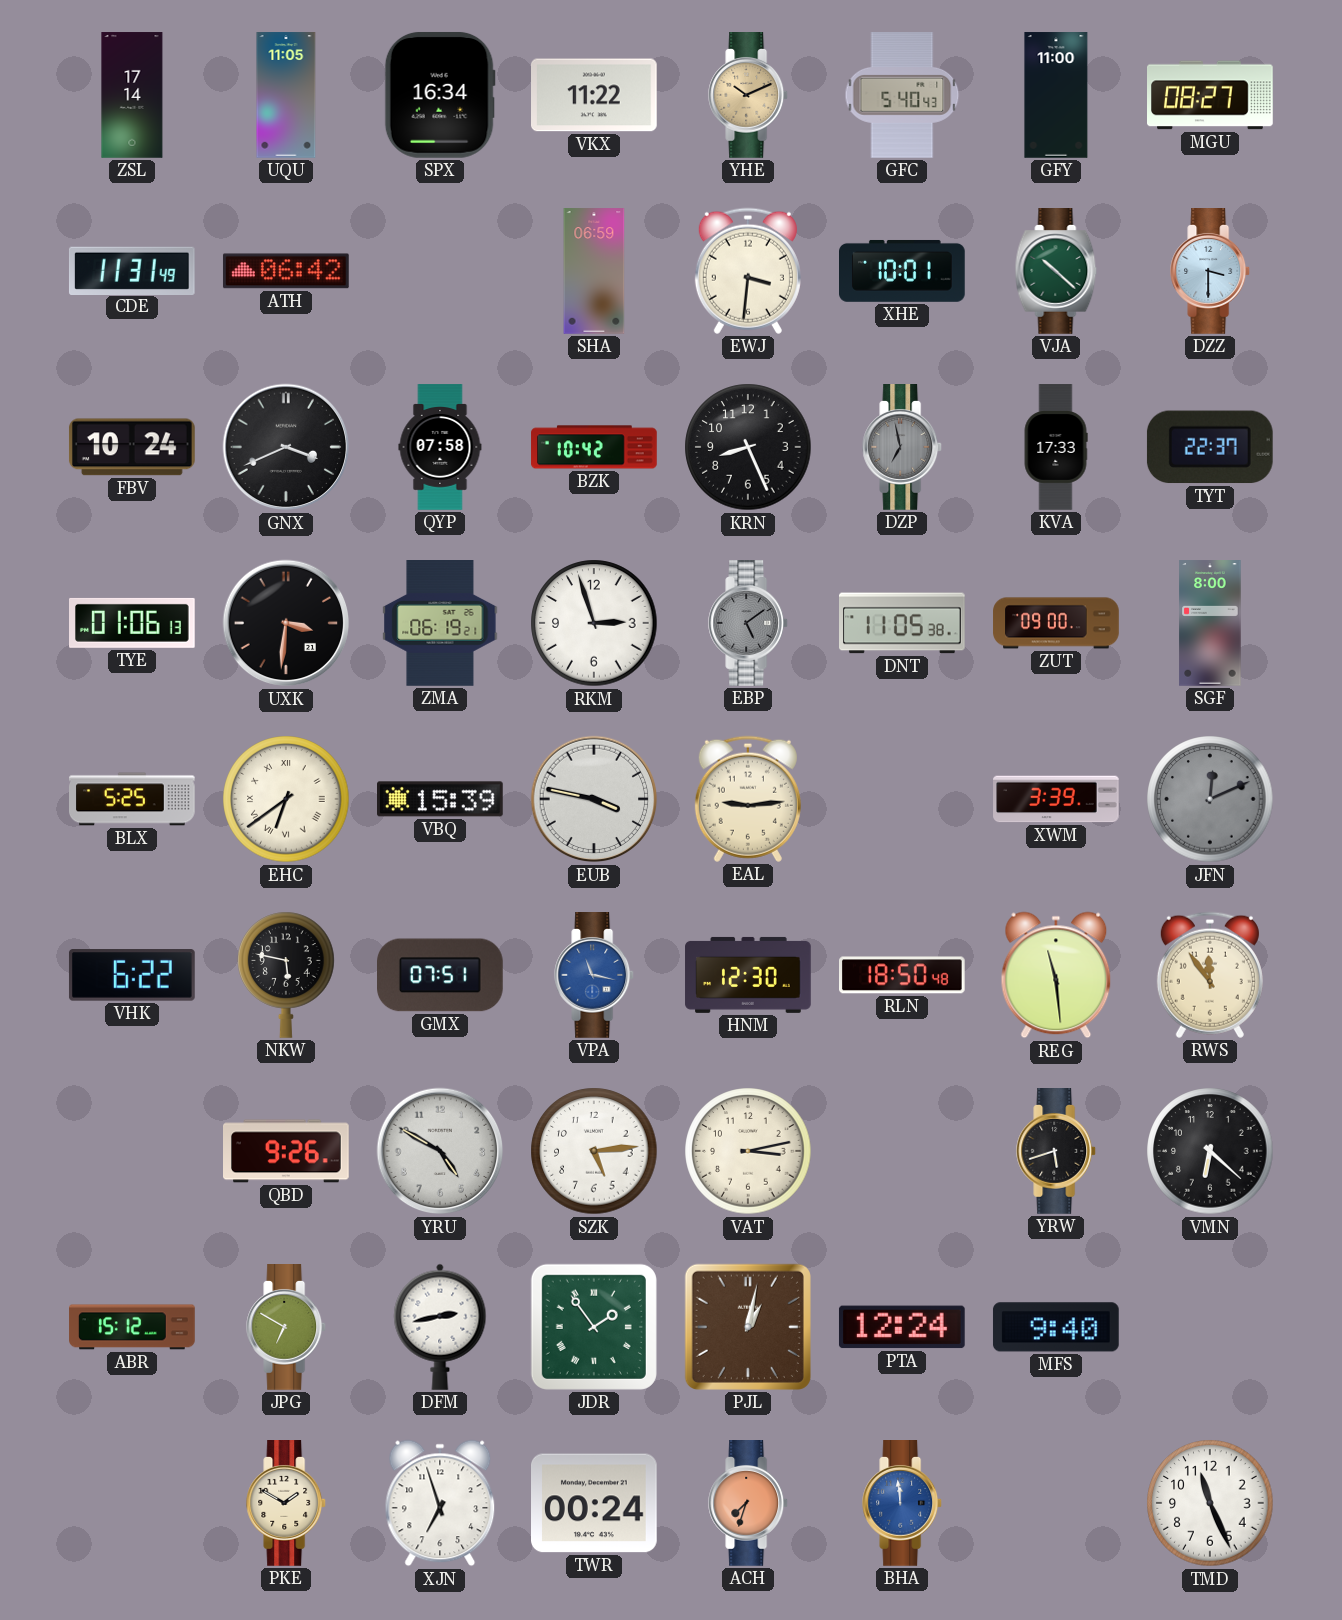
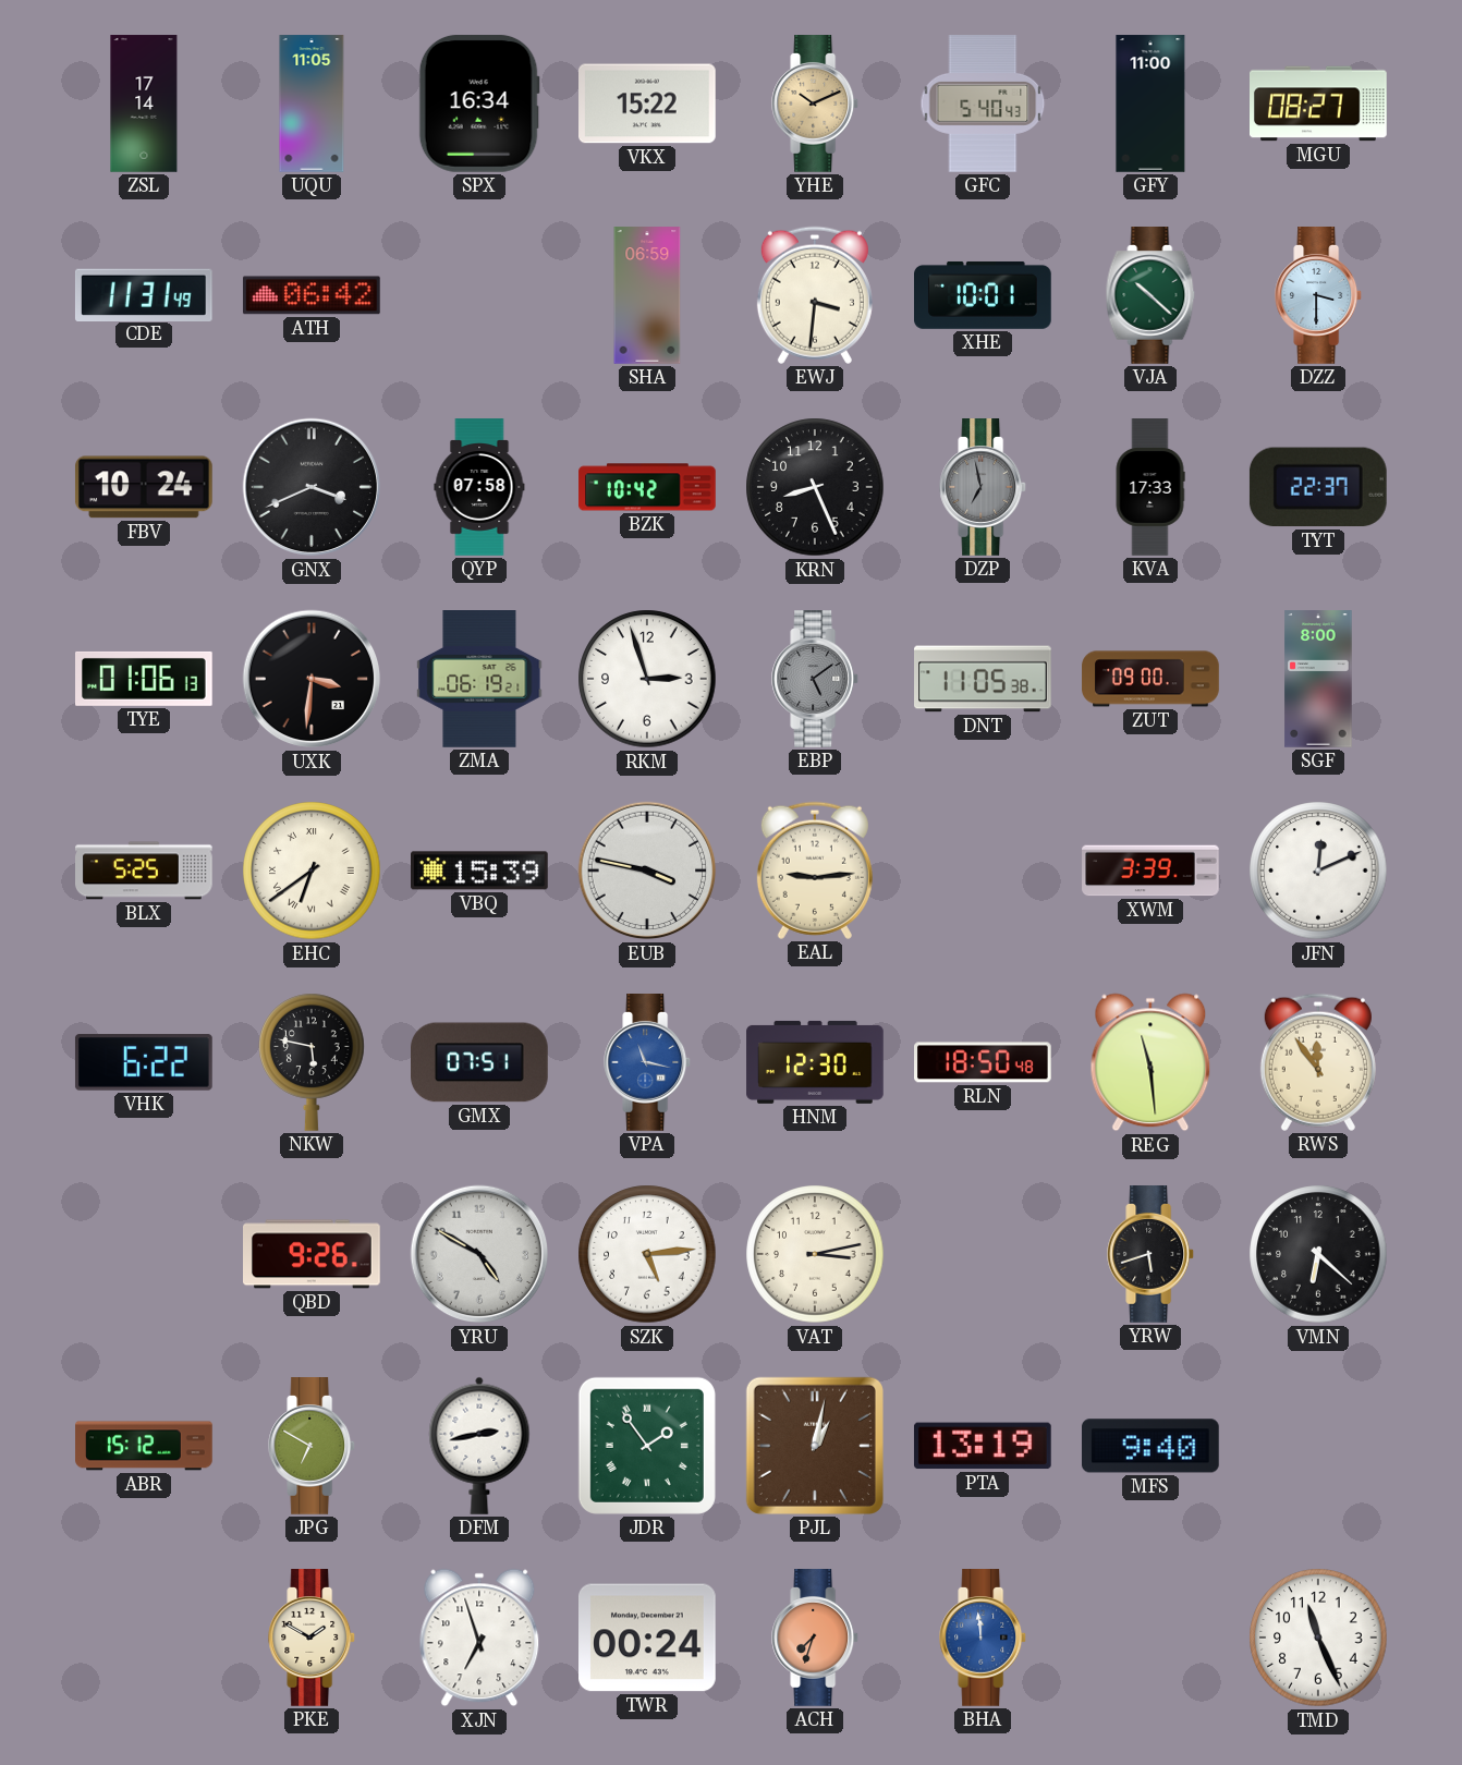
VKX: 11:22 -> 15:22 (648, 104)
JFN dial: grey -> white (1318, 871)
PTA: 12:24 -> 13:19 (983, 1446)
